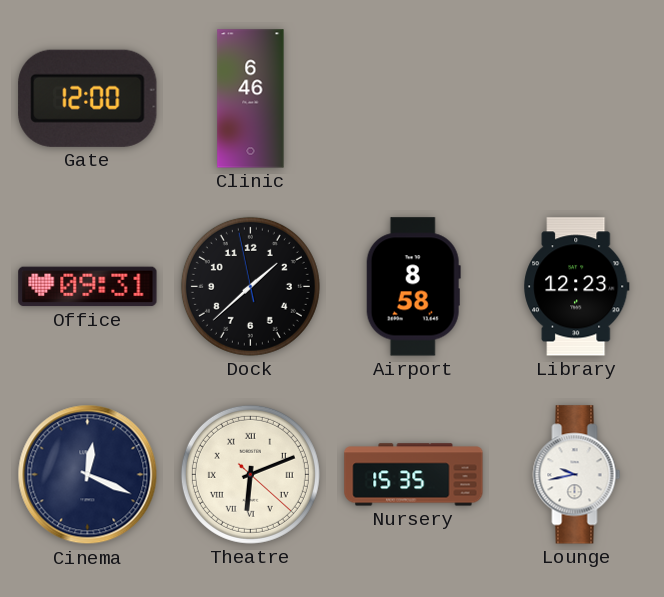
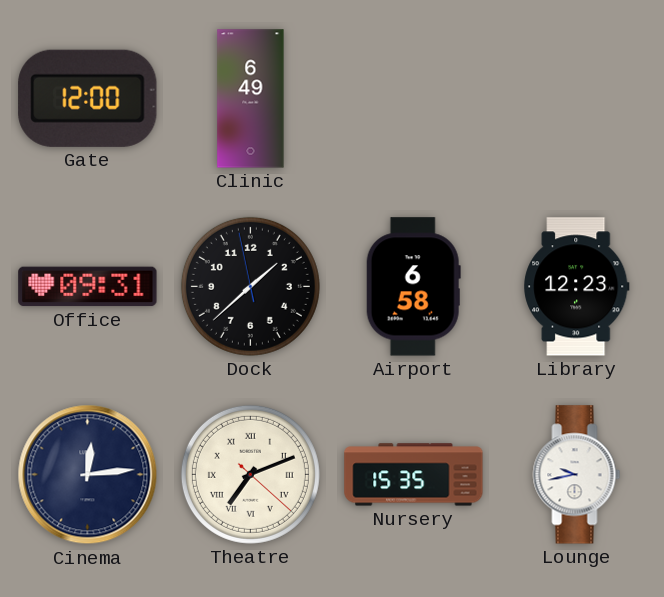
Clinic: 6:46 -> 6:49 (251, 99)
Airport: 8:58 -> 6:58 (413, 287)
Cinema: 12:19 -> 12:14 (88, 475)
Theatre: 6:11 -> 7:11 (250, 474)
